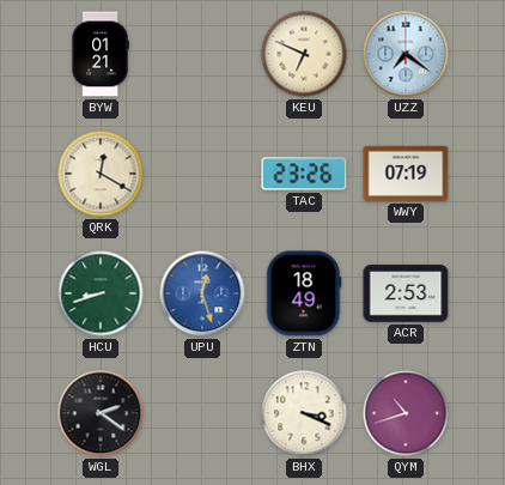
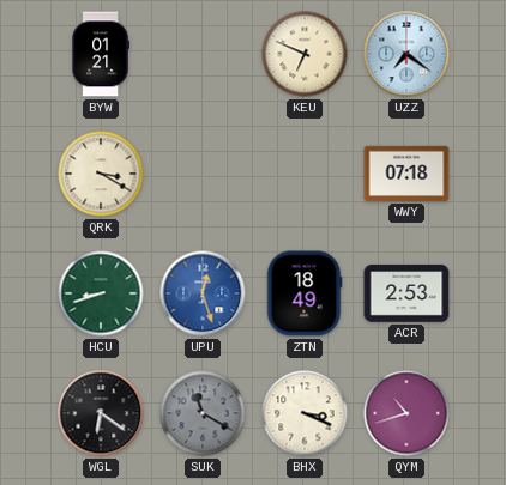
QRK: 12:20 -> 3:20 (101, 174)
TAC: 23:26 -> none (304, 174)
WWY: 07:19 -> 07:18 (406, 174)
WGL: 2:21 -> 6:21 (101, 413)
SUK: none -> 11:20 (203, 413)
